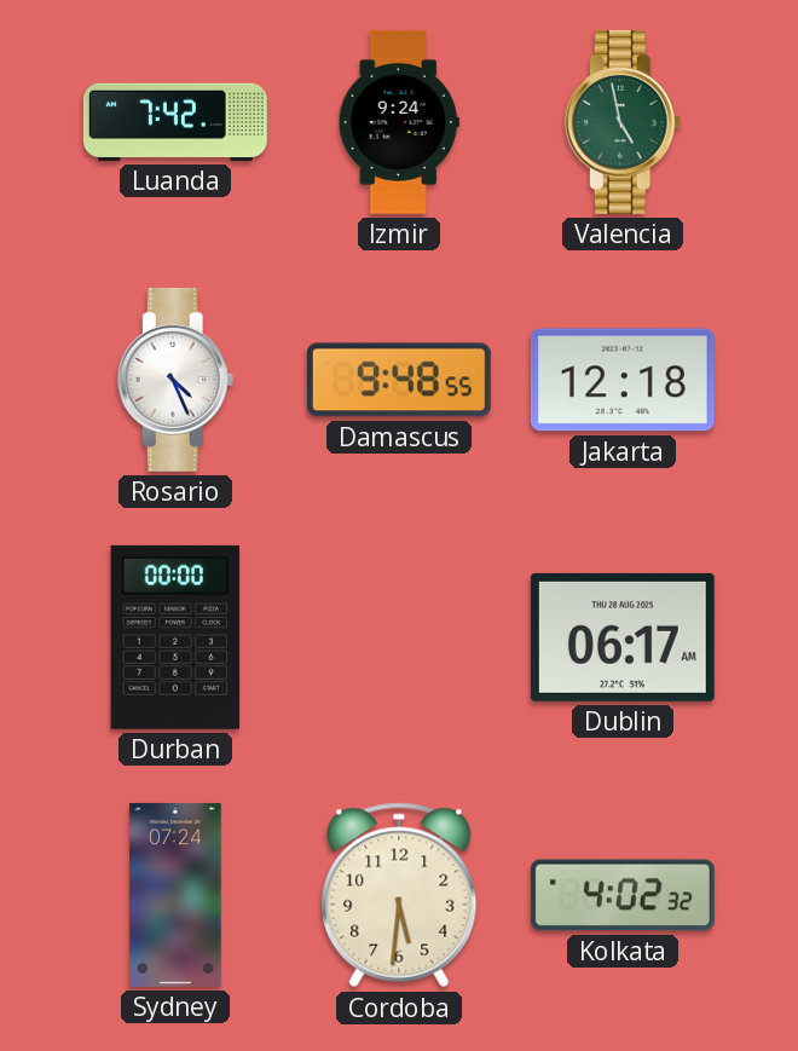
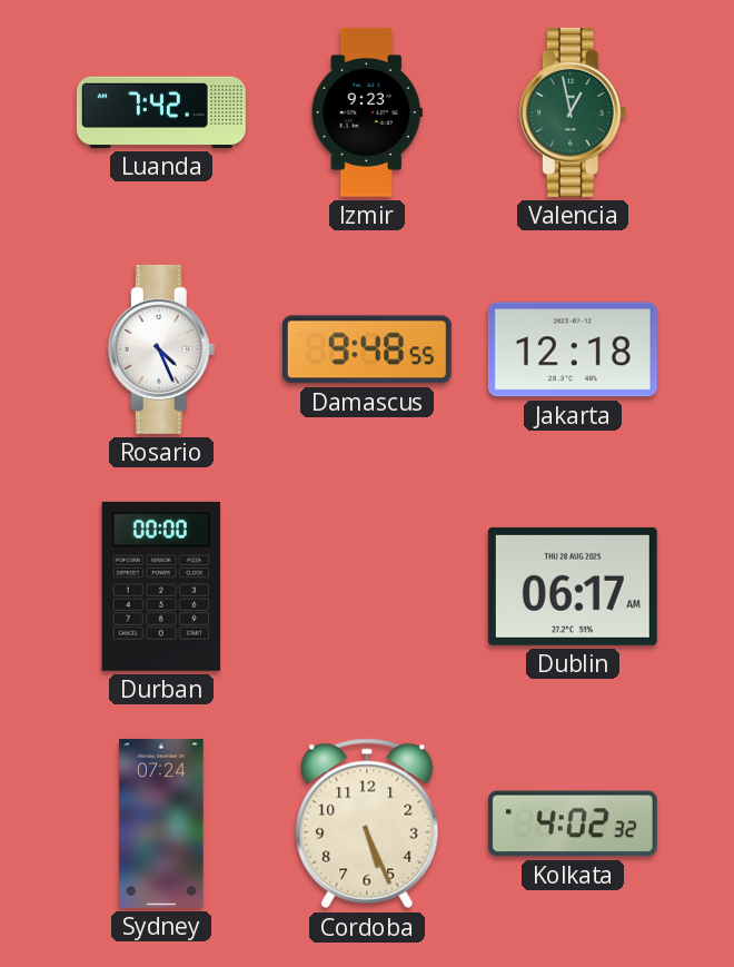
Izmir: 9:24 -> 9:23 (367, 112)
Valencia: 4:58 -> 12:58 (573, 112)
Cordoba: 5:31 -> 5:26 (367, 823)
